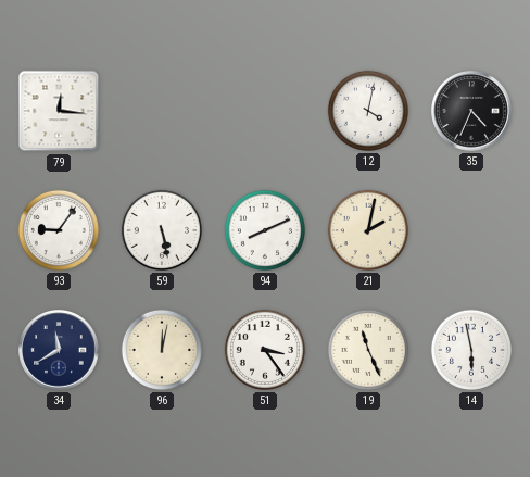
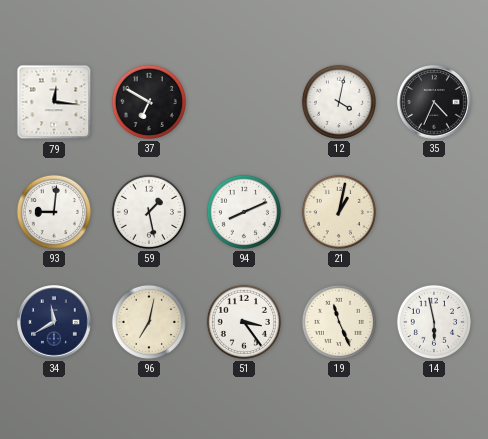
37: none -> 6:50 (149, 102)
93: 9:06 -> 9:01 (54, 212)
59: 5:28 -> 1:28 (149, 212)
21: 2:02 -> 1:02 (339, 212)
96: 12:02 -> 7:02 (149, 322)
